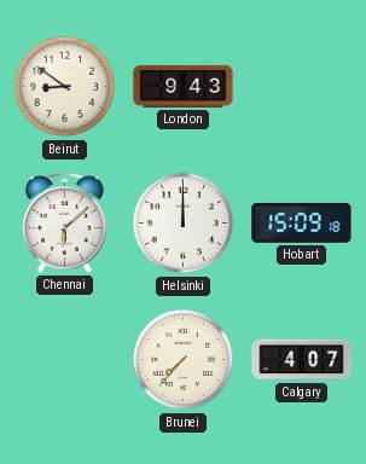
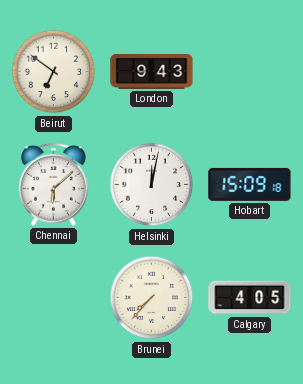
Beirut: 8:51 -> 6:51 (54, 72)
Helsinki: 12:00 -> 12:02 (152, 185)
Calgary: 4:07 -> 4:05 (250, 298)
